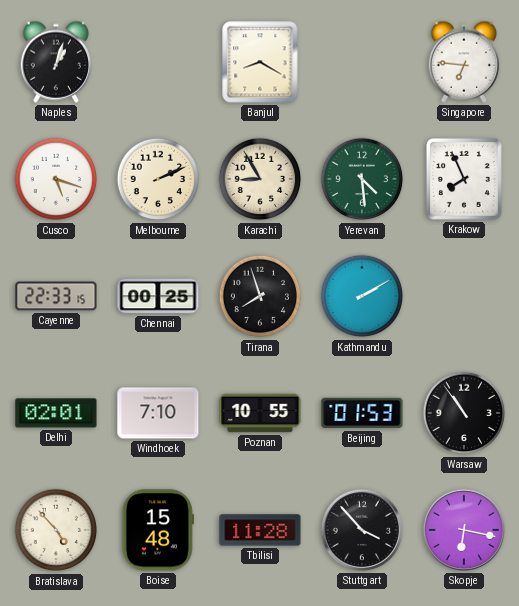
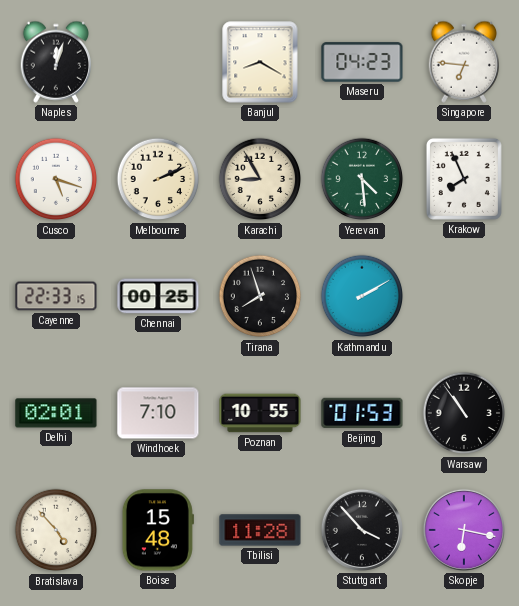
Naples: 1:03 -> 12:03 (55, 62)
Maseru: none -> 04:23 (362, 62)
